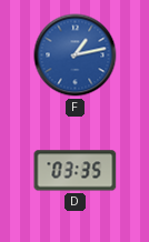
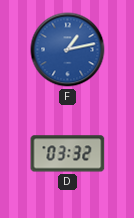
D: 03:35 -> 03:32 (68, 154)
